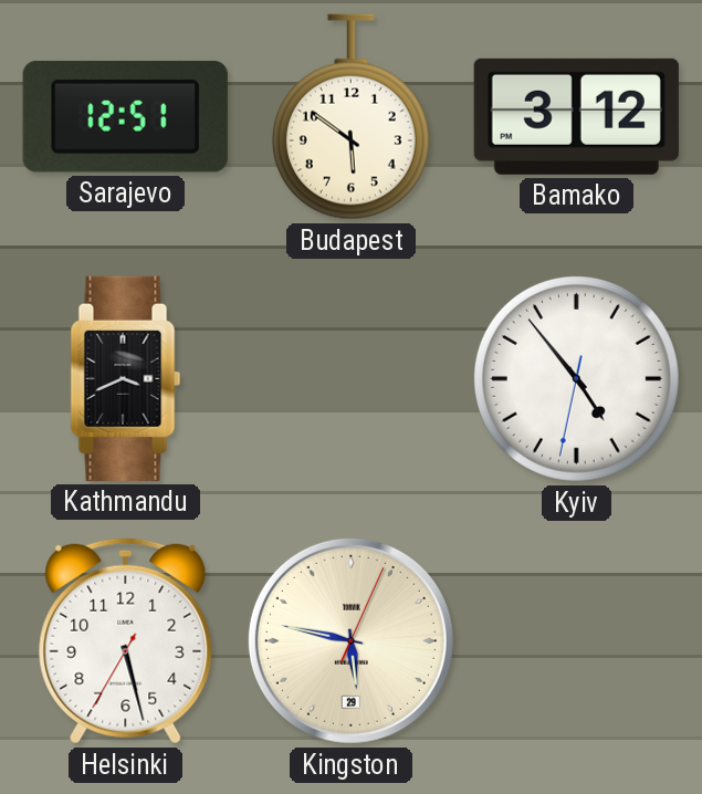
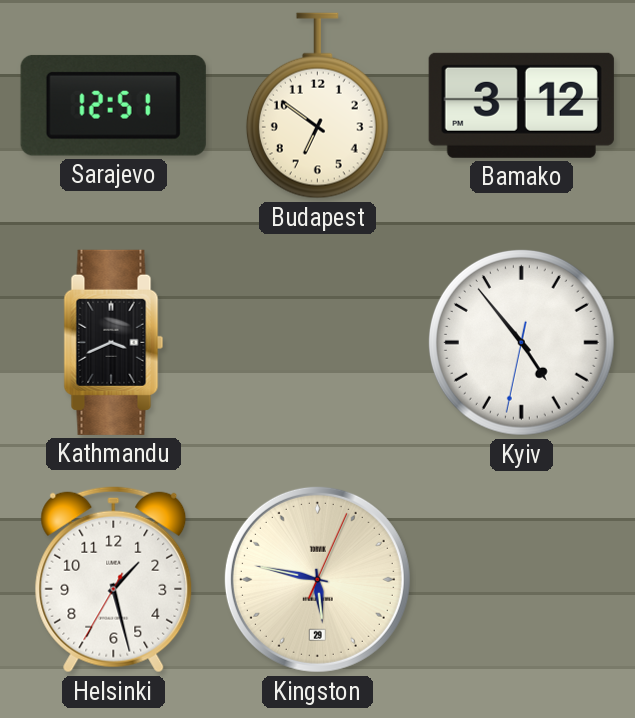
Budapest: 5:51 -> 6:51 (317, 106)
Helsinki: 5:27 -> 1:27 (114, 579)
